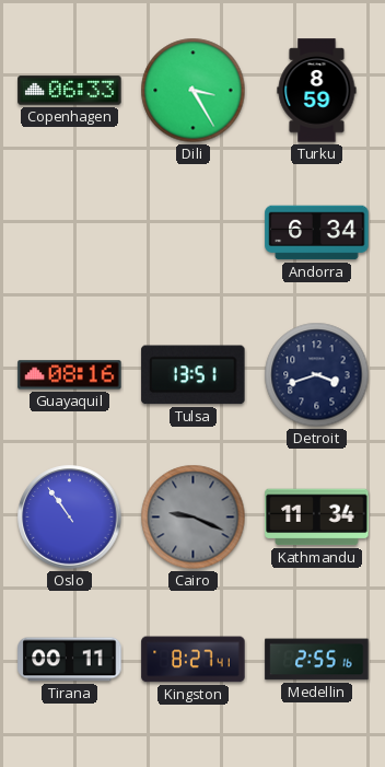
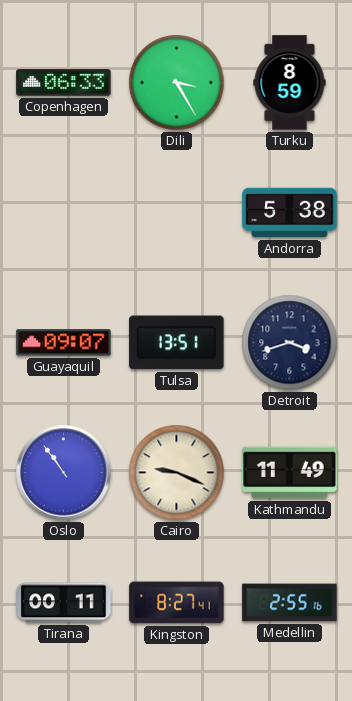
Andorra: 6:34 -> 5:38 (290, 213)
Guayaquil: 08:16 -> 09:07 (64, 343)
Cairo dial: grey -> cream (177, 473)
Kathmandu: 11:34 -> 11:49 (290, 473)
